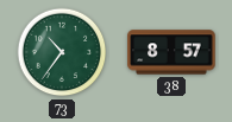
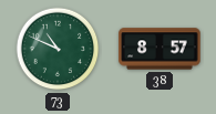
73: 10:36 -> 10:49 (58, 49)
